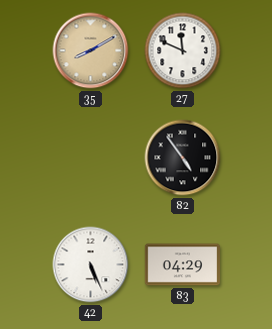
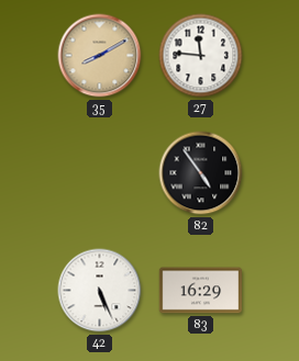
27: 11:49 -> 11:46 (201, 56)
83: 04:29 -> 16:29 (201, 291)
